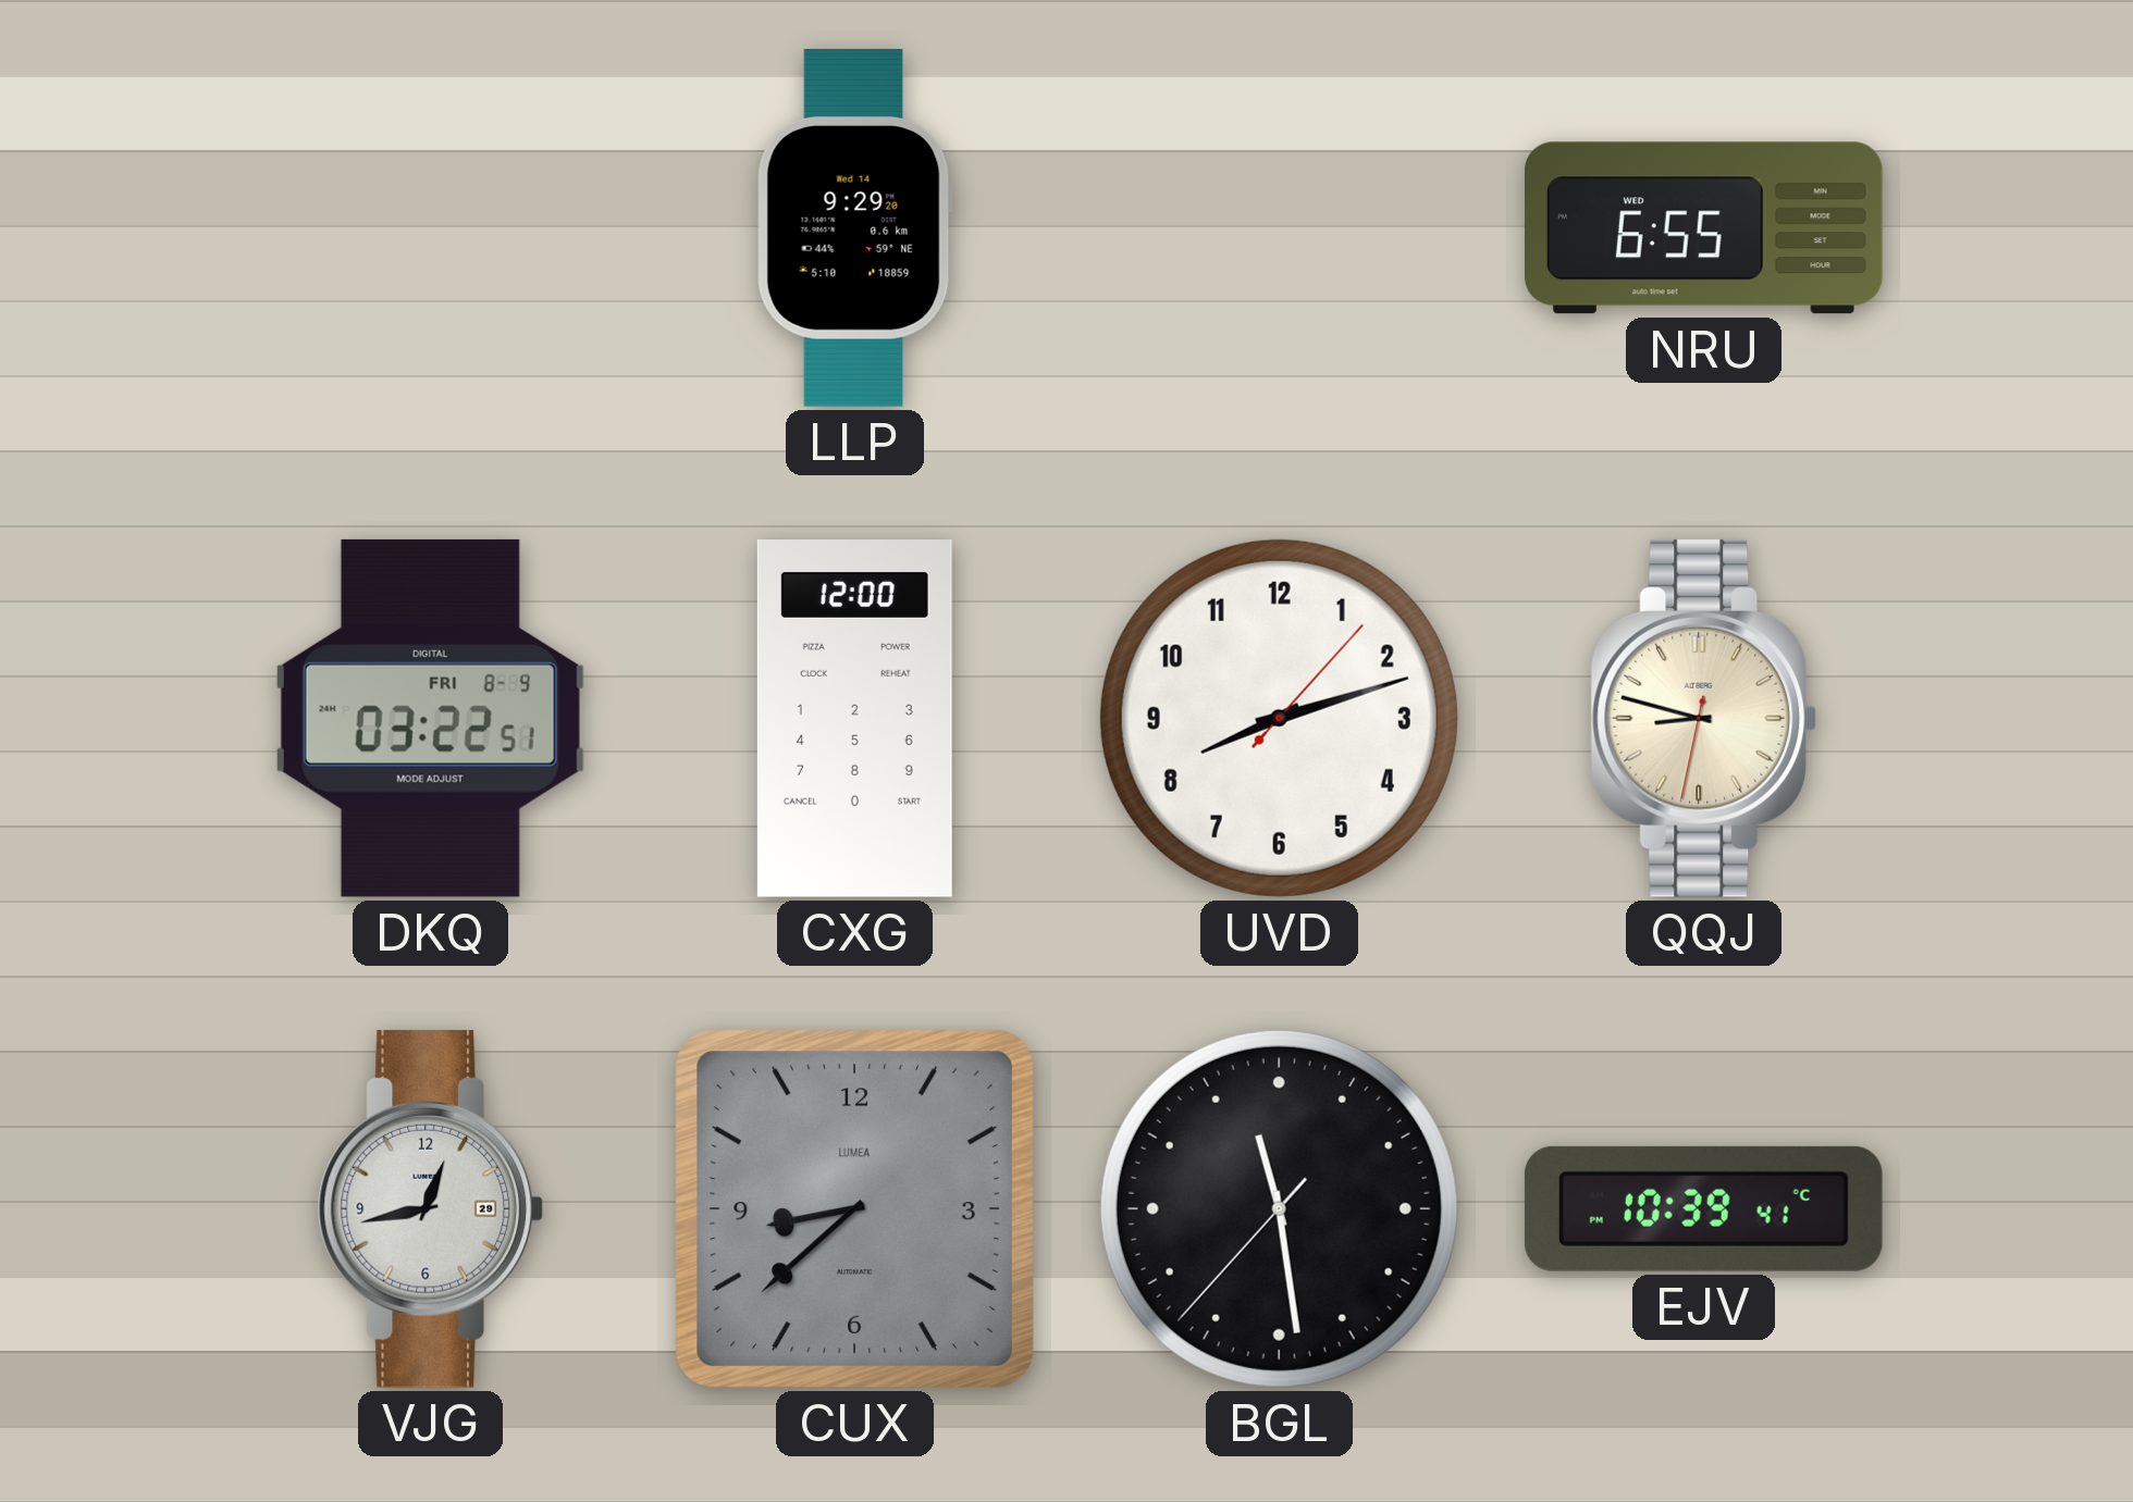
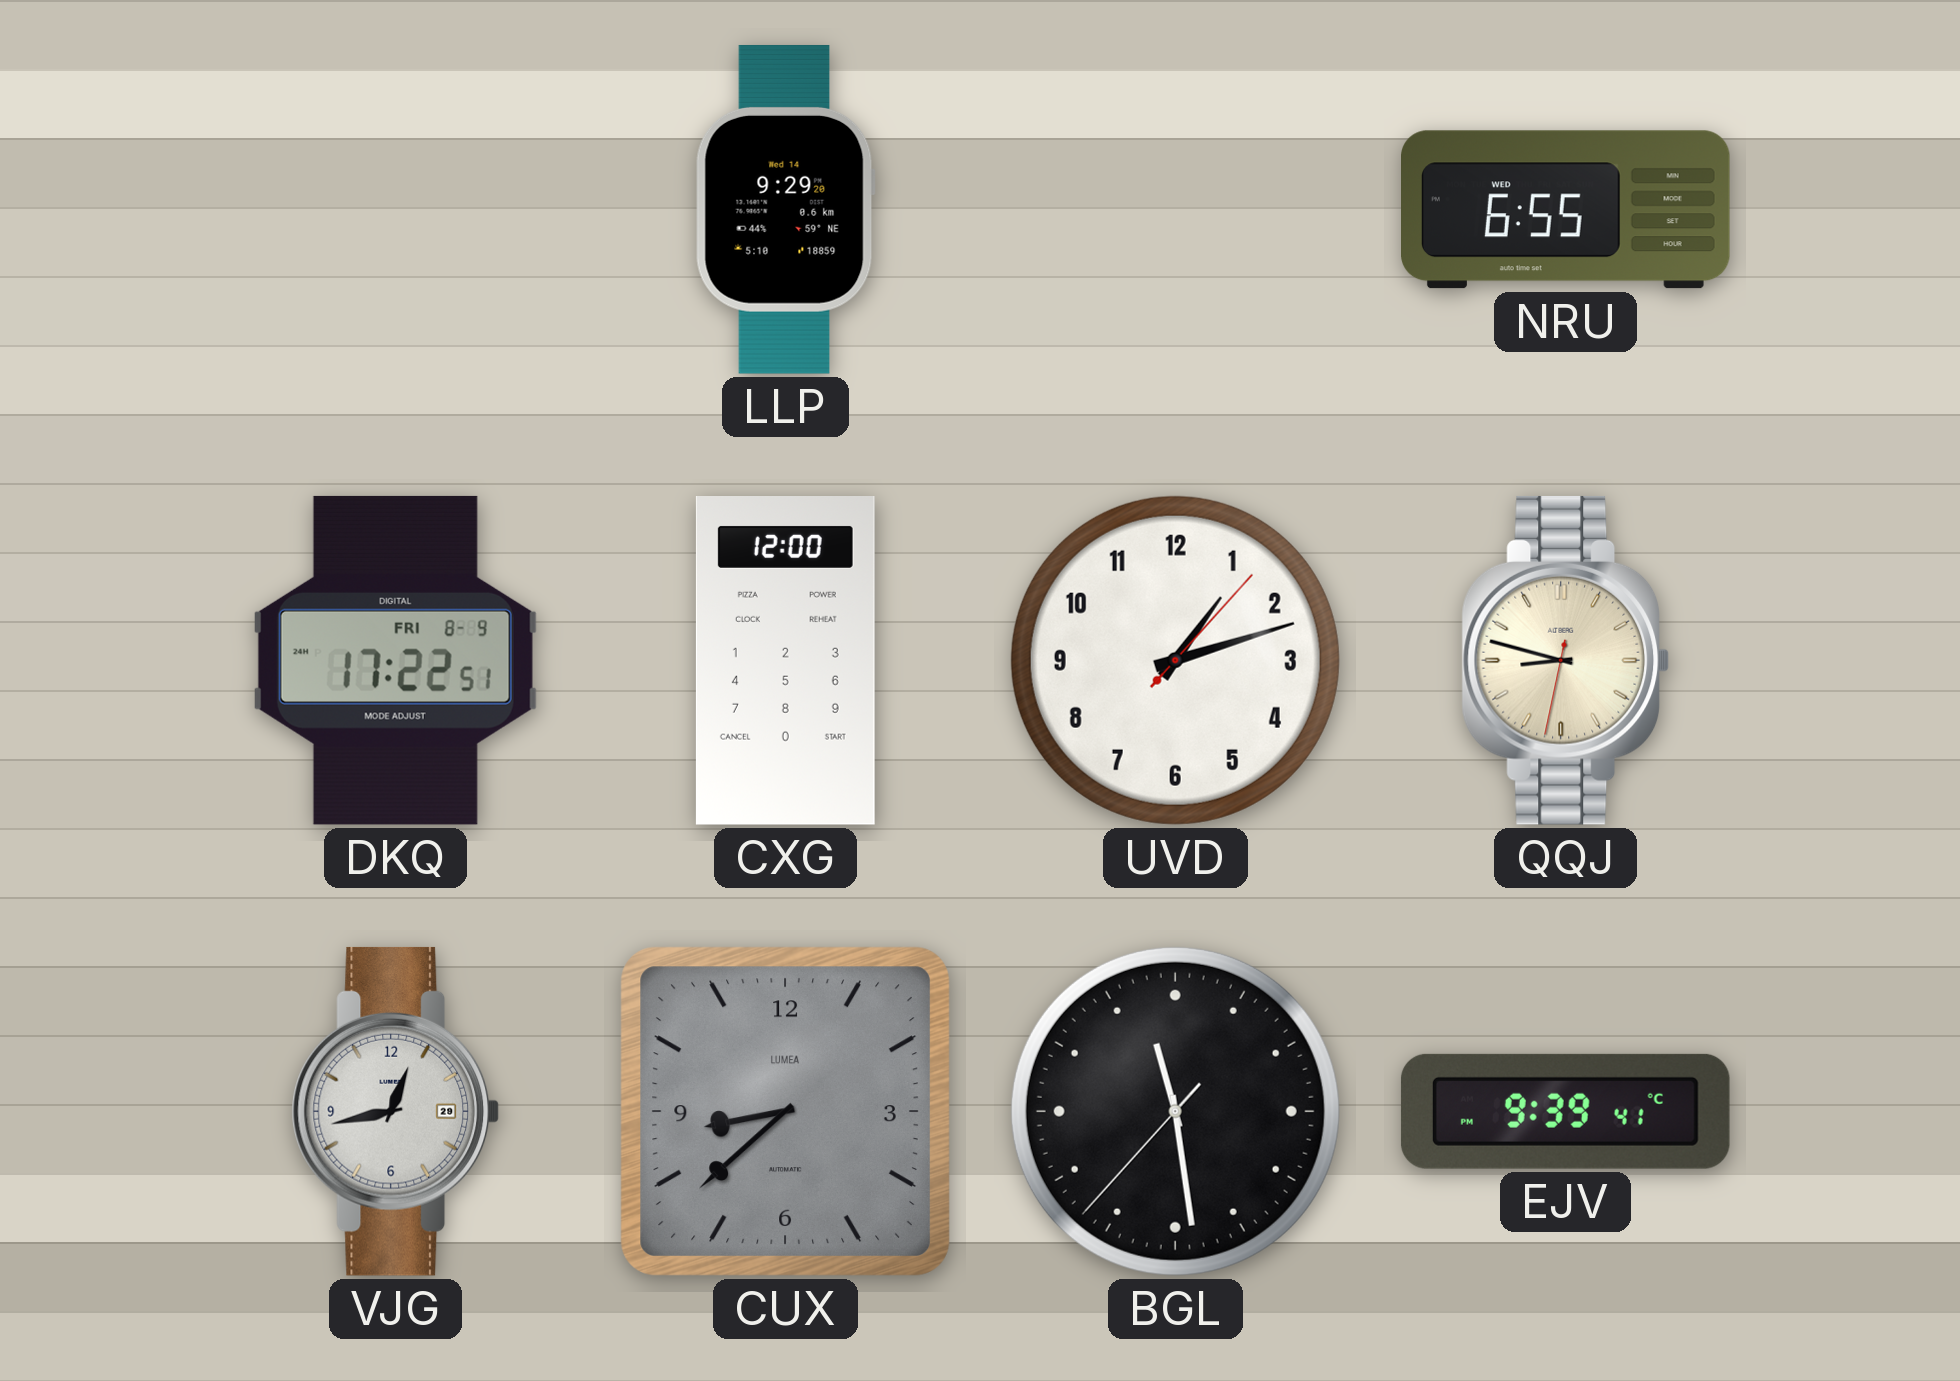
DKQ: 03:22 -> 17:22 (395, 660)
UVD: 8:12 -> 1:12 (1175, 660)
EJV: 10:39 -> 9:39 (1565, 1111)
